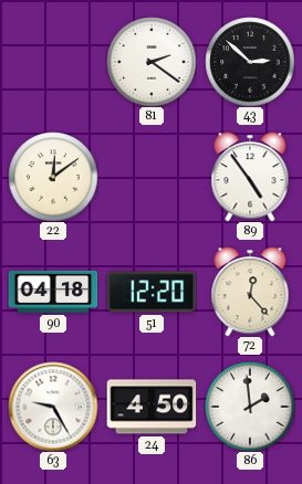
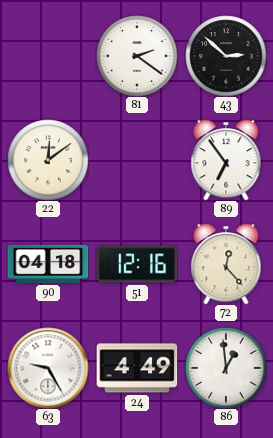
89: 4:54 -> 6:54 (226, 160)
51: 12:20 -> 12:16 (137, 264)
24: 4:50 -> 4:49 (137, 368)
86: 1:59 -> 12:59 (226, 368)
